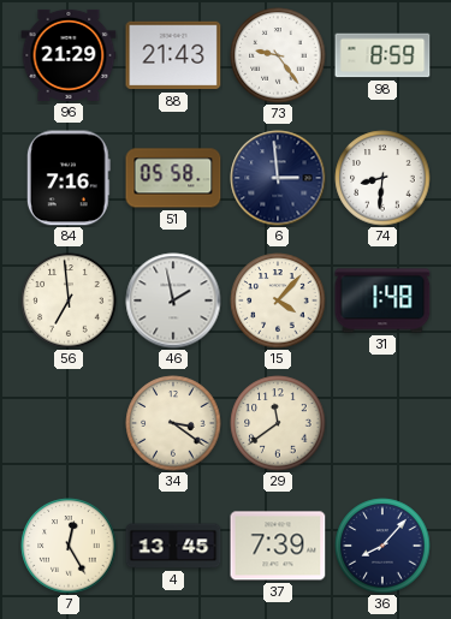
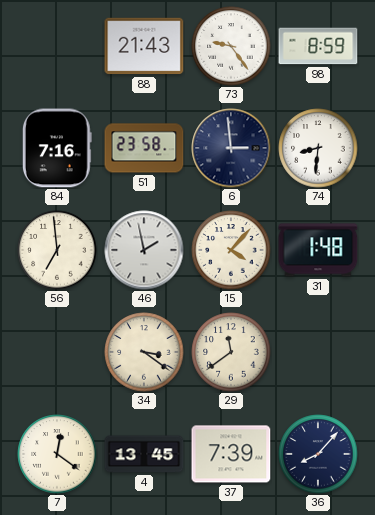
96: 21:29 -> none (69, 55)
51: 05:58 -> 23:58 (144, 148)
7: 12:25 -> 12:21 (57, 454)
